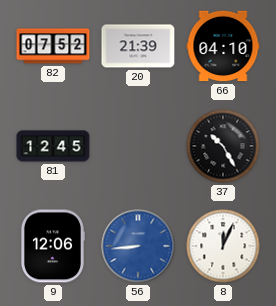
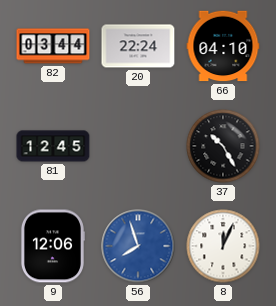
82: 07:52 -> 03:44 (53, 46)
20: 21:39 -> 22:24 (138, 46)
56: 8:44 -> 7:57 (138, 246)
